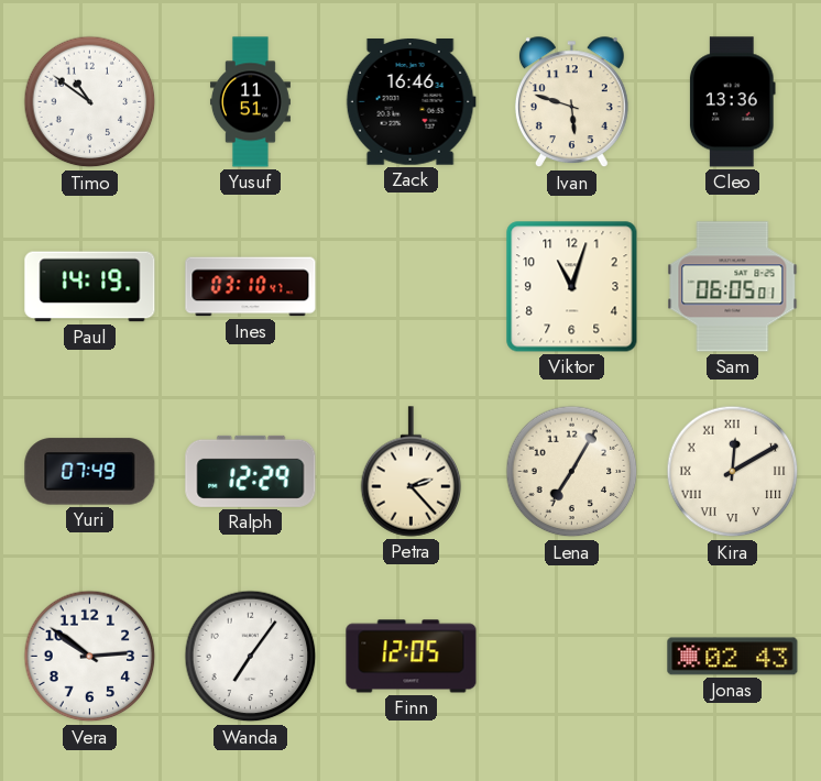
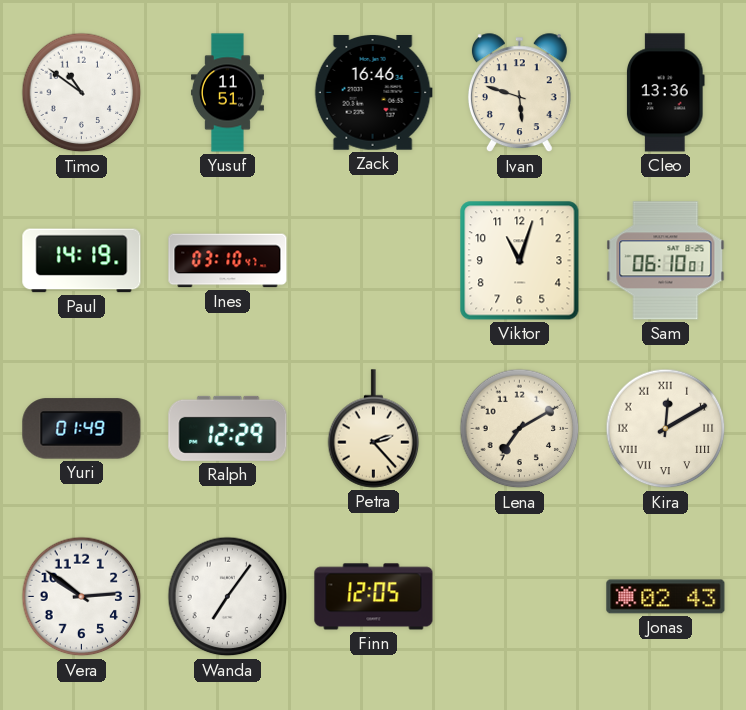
Sam: 06:05 -> 06:10 (666, 261)
Yuri: 07:49 -> 01:49 (82, 429)
Lena: 7:05 -> 7:10 (520, 429)
